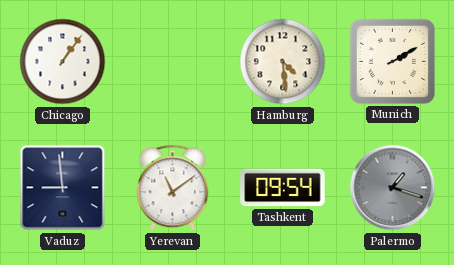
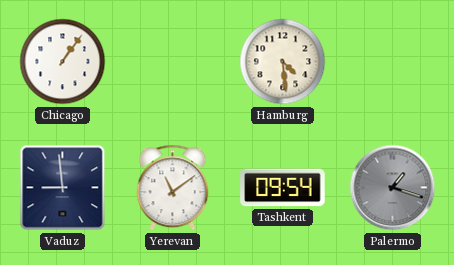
Munich: 2:10 -> none (392, 61)
